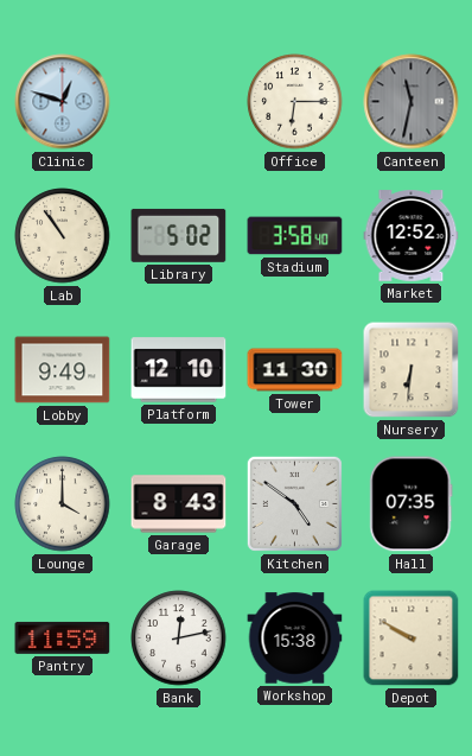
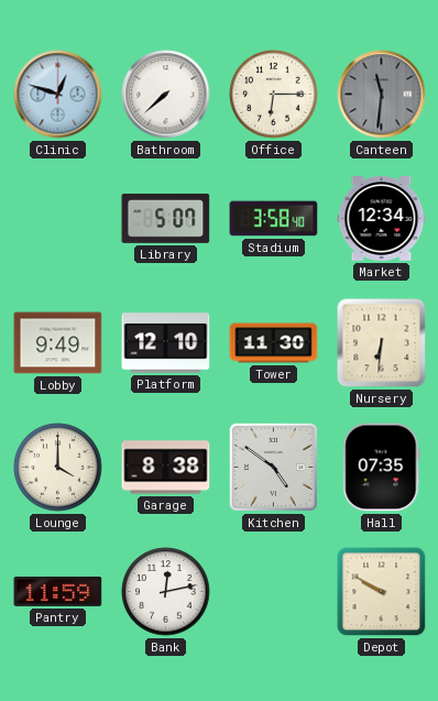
Bathroom: none -> 7:38 (166, 95)
Canteen: 11:32 -> 11:31 (382, 95)
Lab: 10:54 -> none (63, 236)
Library: 5:02 -> 5:07 (166, 218)
Market: 12:52 -> 12:34 (382, 219)
Garage: 8:43 -> 8:38 (166, 468)
Workshop: 15:38 -> none (295, 639)
